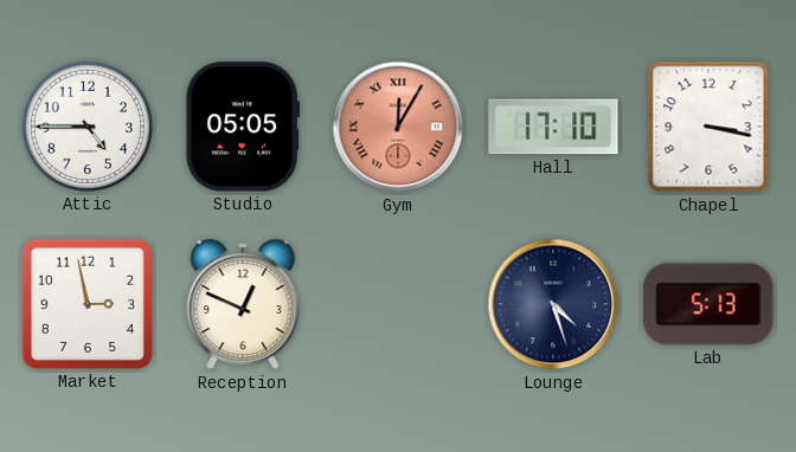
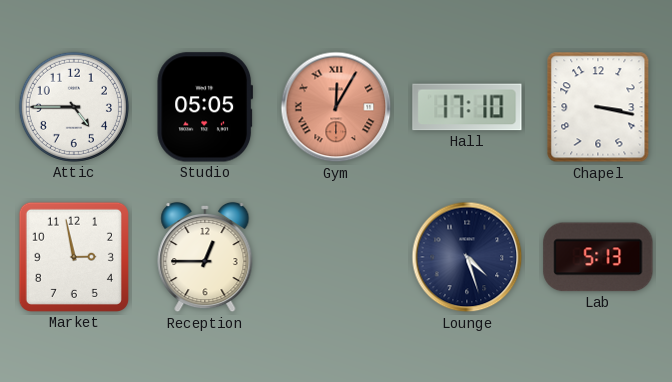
Reception: 12:49 -> 12:45 (205, 257)
